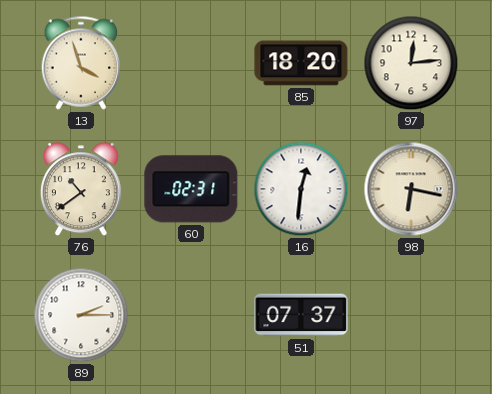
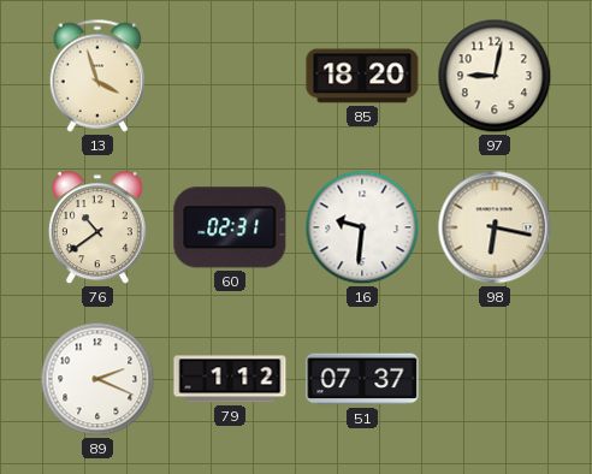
97: 12:14 -> 9:02 (495, 76)
16: 12:31 -> 9:31 (362, 227)
89: 2:15 -> 2:19 (97, 379)
79: none -> 1:12 (230, 379)
